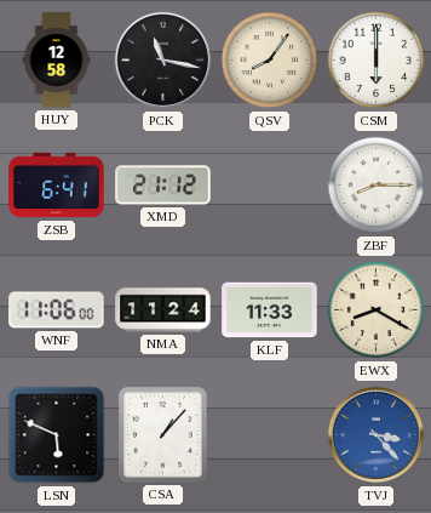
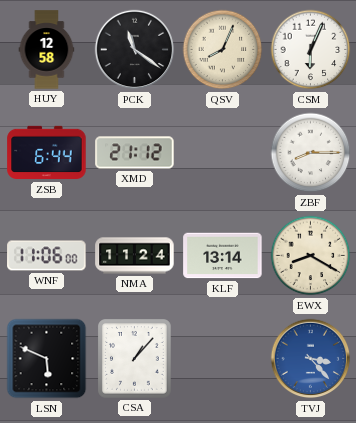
PCK: 11:17 -> 11:21 (135, 50)
QSV: 8:06 -> 8:04 (223, 50)
CSM: 6:00 -> 6:04 (311, 50)
ZSB: 6:41 -> 6:44 (47, 153)
KLF: 11:33 -> 13:14 (223, 256)
